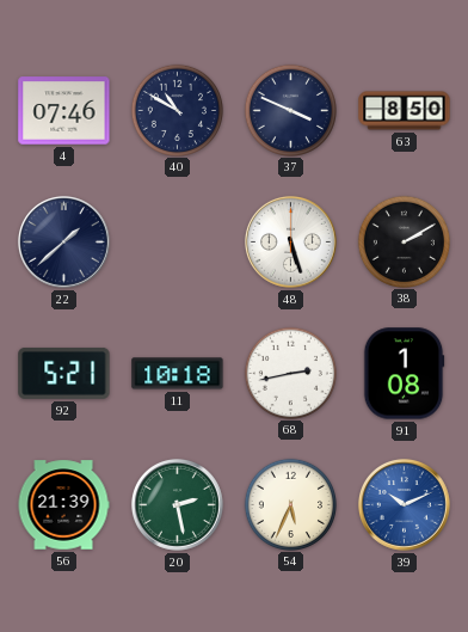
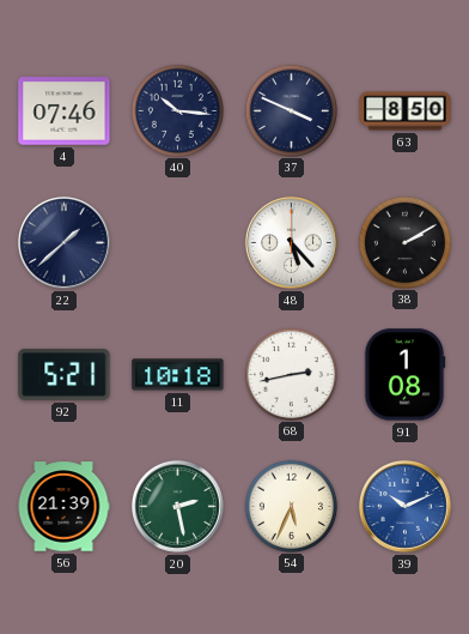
40: 10:50 -> 10:16 (177, 110)
48: 5:27 -> 5:23 (291, 242)
